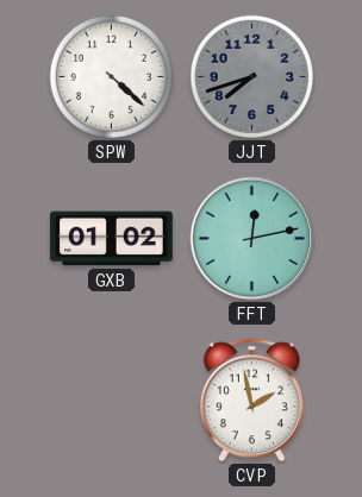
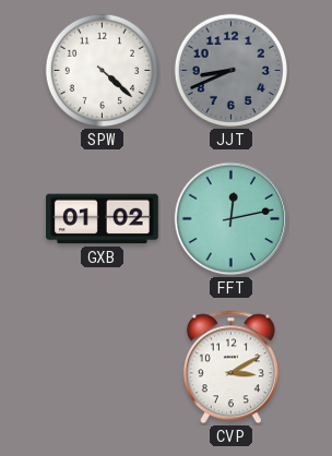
JJT: 7:42 -> 8:41 (230, 70)
CVP: 1:58 -> 3:10 (230, 368)
